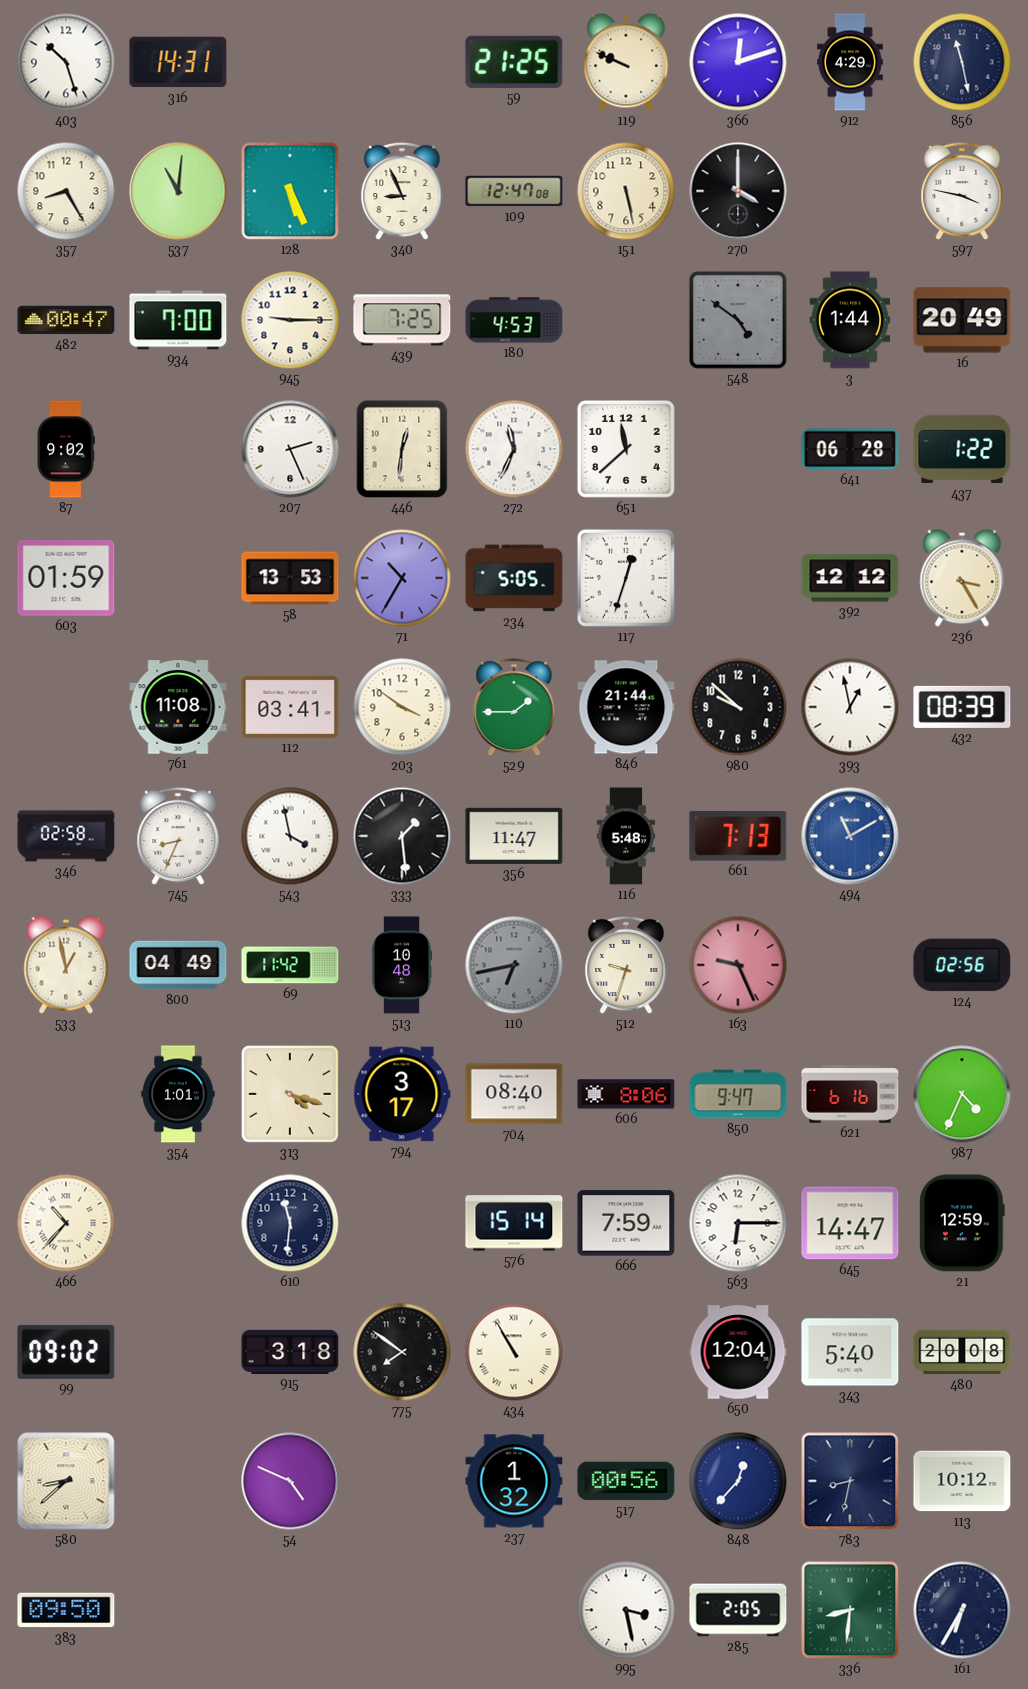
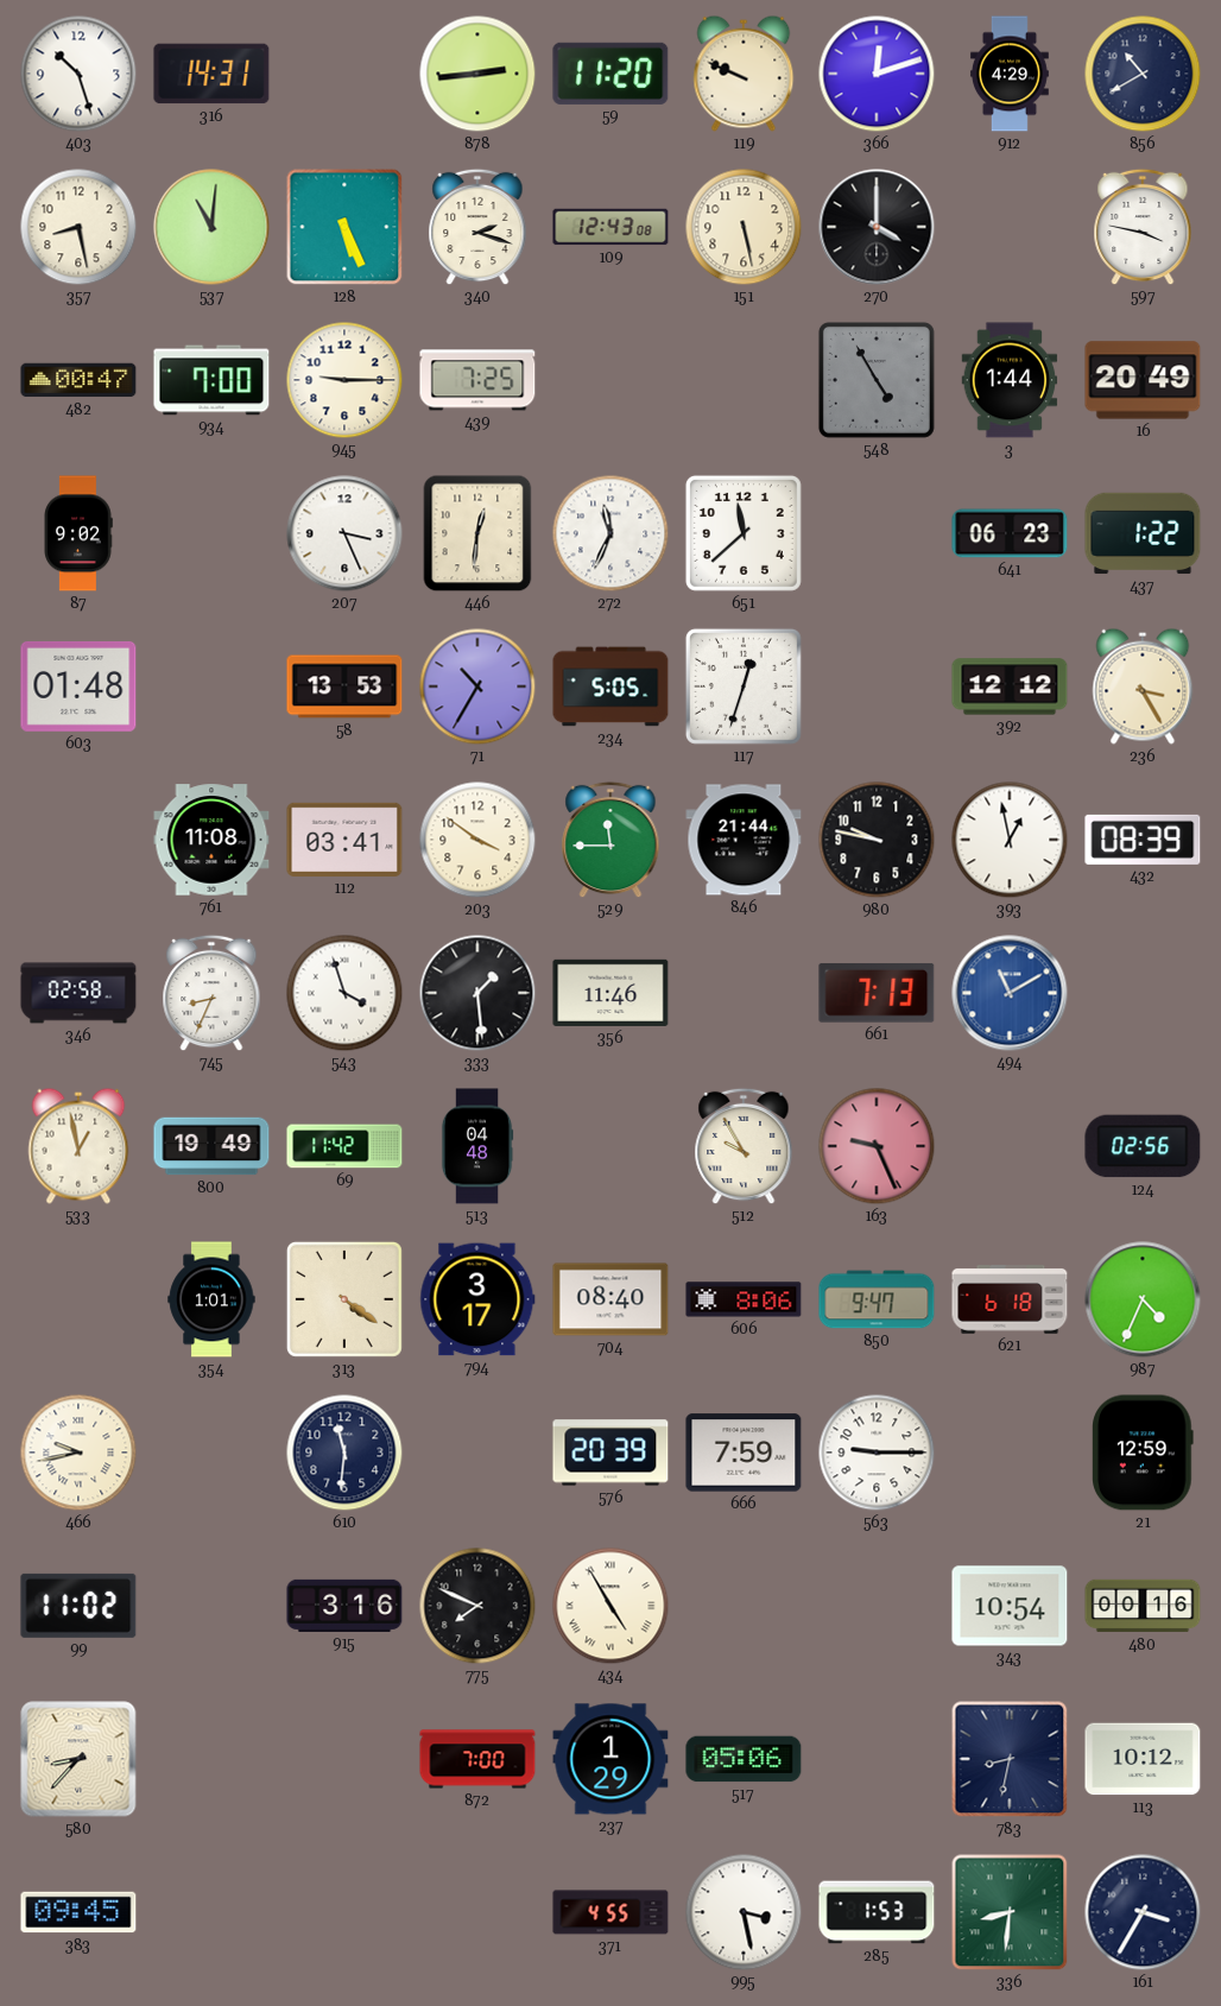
878: none -> 2:44 (477, 74)
59: 21:25 -> 11:20 (610, 74)
856: 11:28 -> 10:40 (1143, 74)
357: 8:25 -> 8:28 (78, 227)
340: 8:56 -> 2:18 (477, 227)
109: 12:47 -> 12:43 (610, 227)
180: 4:53 -> none (514, 320)
548: 4:51 -> 4:55 (877, 380)
207: 2:26 -> 3:26 (344, 533)
641: 06:28 -> 06:23 (1010, 533)
603: 01:59 -> 01:48 (78, 686)
529: 1:45 -> 11:45 (610, 840)
980: 9:52 -> 9:47 (877, 840)
543: 3:58 -> 3:57 (344, 993)
356: 11:47 -> 11:46 (610, 993)
116: 5:48 -> none (626, 836)
800: 04:49 -> 19:49 (211, 1146)
513: 10:48 -> 04:48 (477, 1146)
110: 6:43 -> none (514, 965)
512: 9:33 -> 9:55 (744, 1146)
313: 4:18 -> 4:21 (344, 1299)
621: 6:16 -> 6:18 (1010, 1299)
466: 10:37 -> 9:43 (78, 1453)
576: 15:14 -> 20:39 (610, 1453)
563: 6:15 -> 9:15 (877, 1453)
645: 14:47 -> none (850, 1223)
99: 09:02 -> 11:02 (78, 1606)
915: 3:18 -> 3:16 (344, 1606)
775: 7:51 -> 7:49 (477, 1606)
434: 10:55 -> 4:55 (610, 1606)
650: 12:04 -> none (738, 1352)
343: 5:40 -> 10:54 (1010, 1606)
480: 20:08 -> 00:16 (1143, 1606)
580: 8:38 -> 8:37 (78, 1759)
54: 4:49 -> none (290, 1481)
872: none -> 7:00 (477, 1759)
237: 1:32 -> 1:29 (610, 1759)
517: 00:56 -> 05:06 (744, 1759)
848: 12:37 -> none (738, 1481)
383: 09:50 -> 09:45 (78, 1912)
371: none -> 4:55 (610, 1912)
285: 2:05 -> 1:53 (877, 1912)
161: 6:35 -> 3:35 (1143, 1912)
